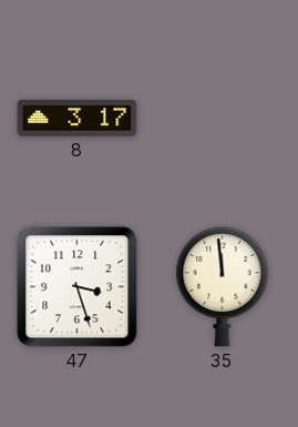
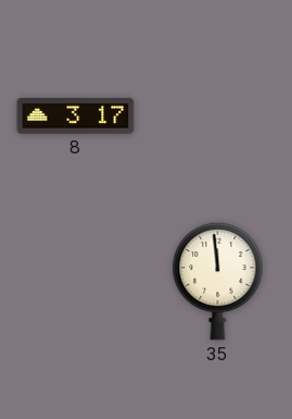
47: 3:27 -> none (78, 287)
